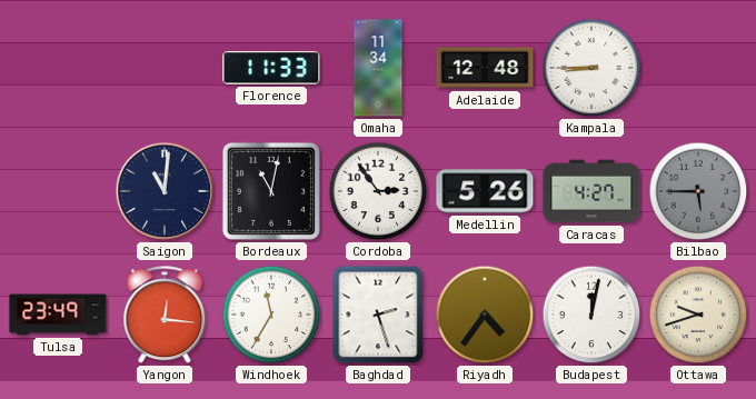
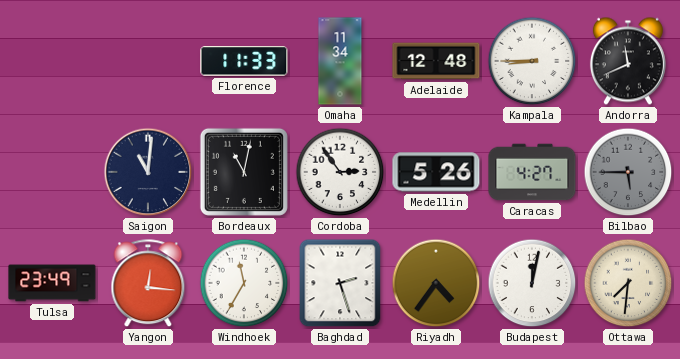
Andorra: none -> 11:41 (628, 61)
Ottawa: 9:42 -> 7:31 (628, 283)
